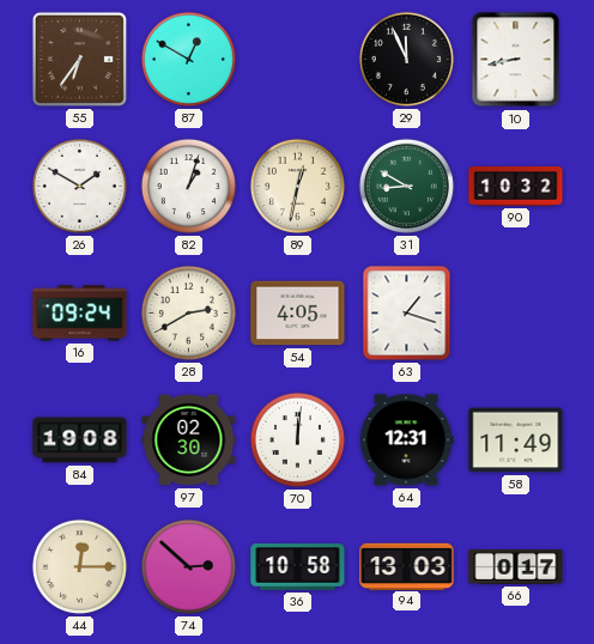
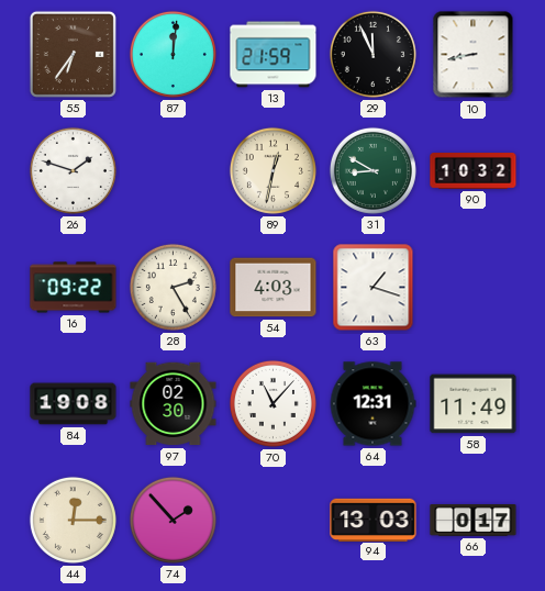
87: 12:50 -> 12:01 (173, 54)
13: none -> 21:59 (274, 55)
26: 1:50 -> 1:48 (73, 170)
82: 1:03 -> none (188, 186)
16: 09:24 -> 09:22 (74, 288)
28: 2:40 -> 2:25 (173, 287)
54: 4:05 -> 4:03 (274, 288)
70: 12:01 -> 11:07 (272, 403)
74: 2:52 -> 1:53 (173, 520)
36: 10:58 -> none (298, 567)
